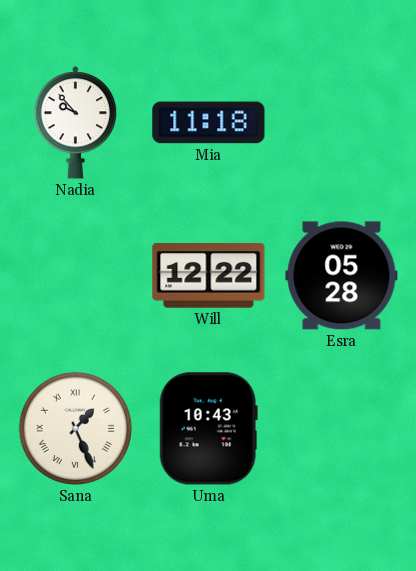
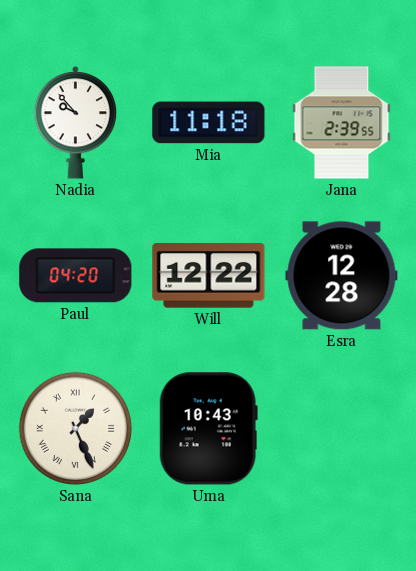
Jana: none -> 2:39 (342, 123)
Paul: none -> 04:20 (76, 276)
Esra: 05:28 -> 12:28 (342, 276)
